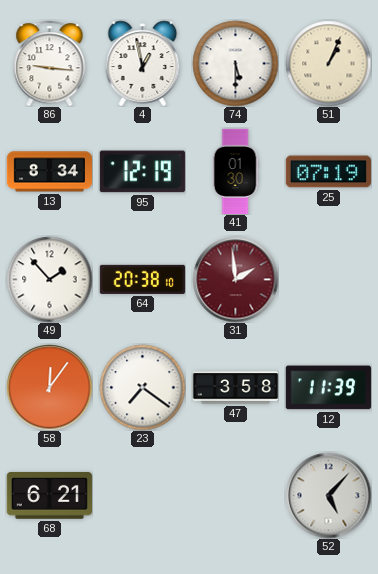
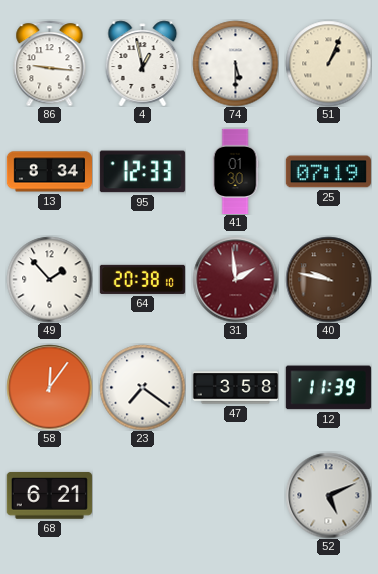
95: 12:19 -> 12:33 (142, 172)
40: none -> 9:47 (328, 279)
52: 5:07 -> 5:11 (328, 495)
